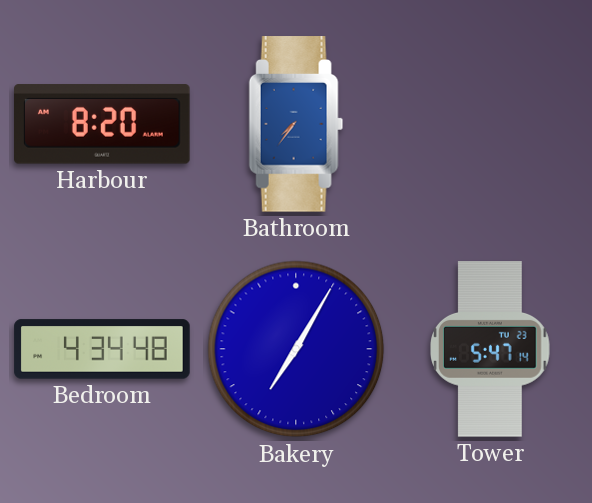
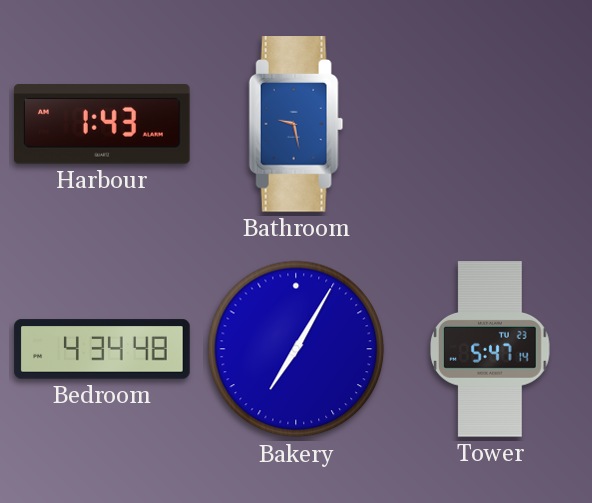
Harbour: 8:20 -> 1:43 (103, 124)
Bathroom: 7:36 -> 9:28 (296, 124)
